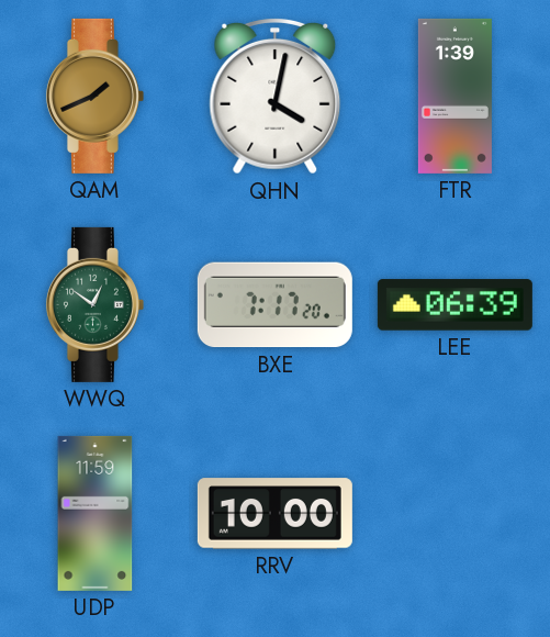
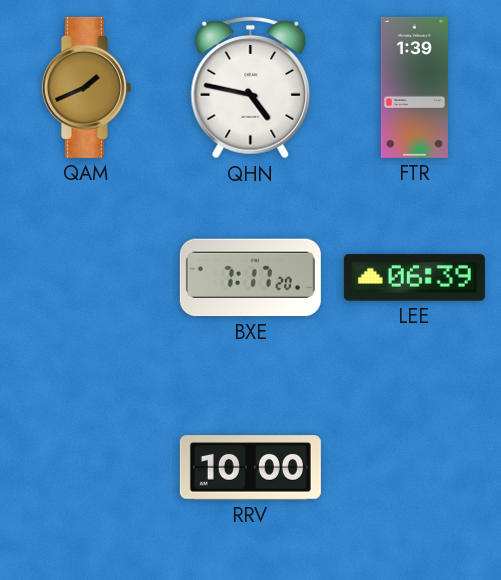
QHN: 4:02 -> 4:47 (251, 88)
WWQ: 12:51 -> none (94, 304)
UDP: 11:59 -> none (96, 513)
